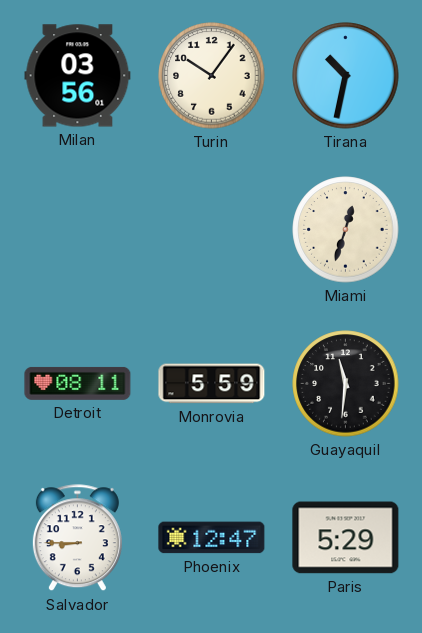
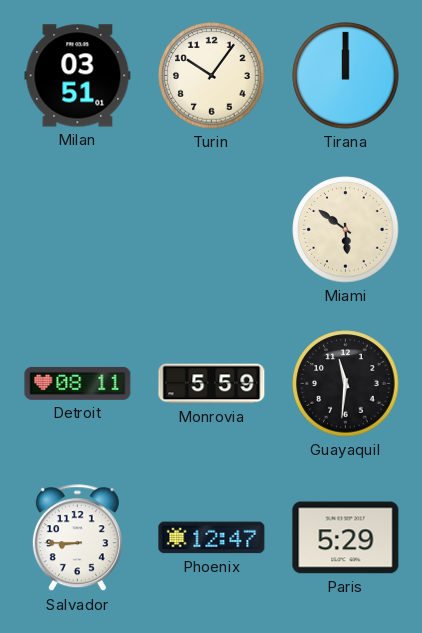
Milan: 03:56 -> 03:51 (78, 76)
Tirana: 10:32 -> 12:00 (346, 76)
Miami: 12:33 -> 5:51 (346, 230)
